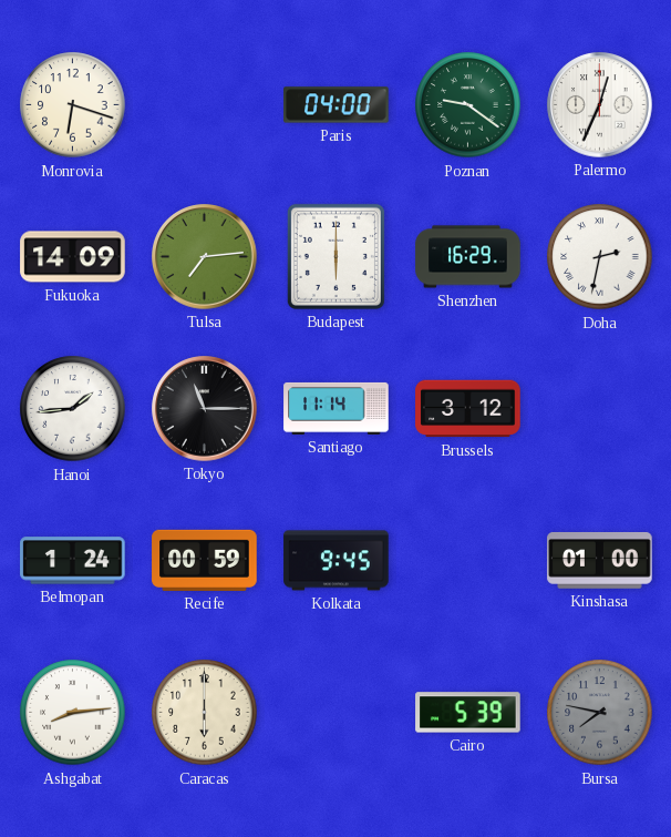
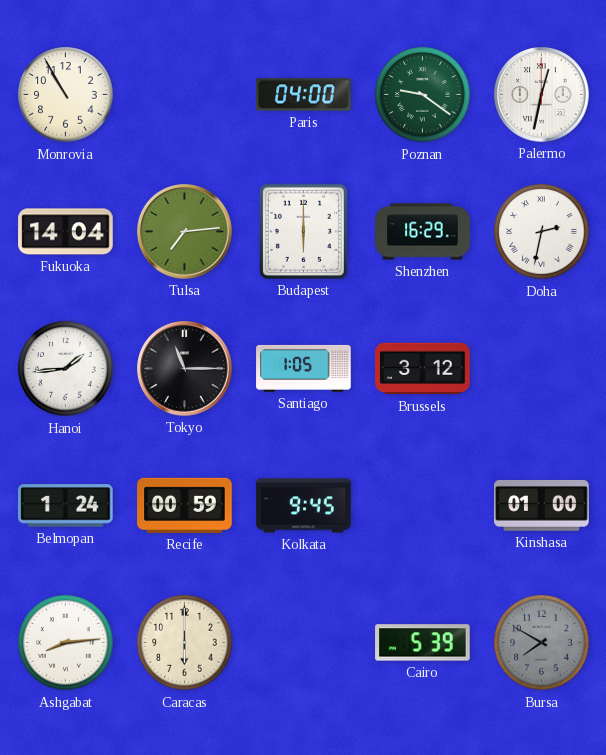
Monrovia: 6:18 -> 10:55 (66, 95)
Palermo: 12:34 -> 12:32 (542, 95)
Fukuoka: 14:09 -> 14:04 (66, 232)
Santiago: 11:14 -> 1:05 (304, 368)
Bursa: 7:47 -> 7:50 (542, 643)
